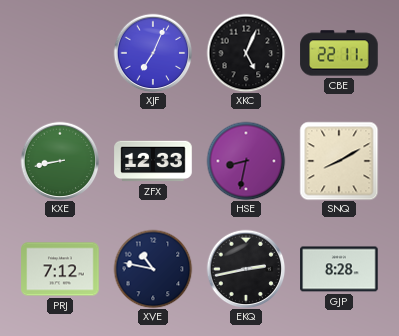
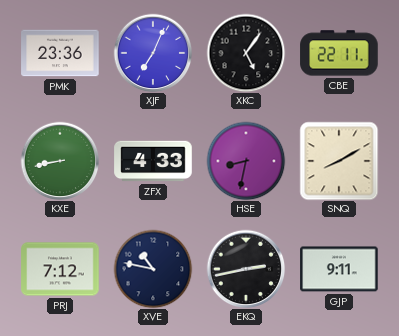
PMK: none -> 23:36 (60, 53)
XKC: 5:04 -> 5:06 (246, 53)
ZFX: 12:33 -> 4:33 (153, 161)
GJP: 8:28 -> 9:11 (339, 269)
